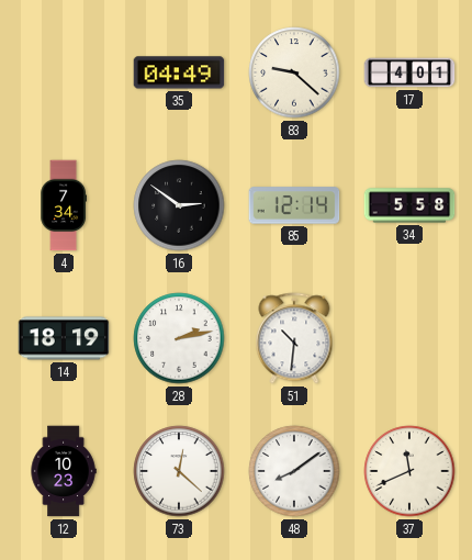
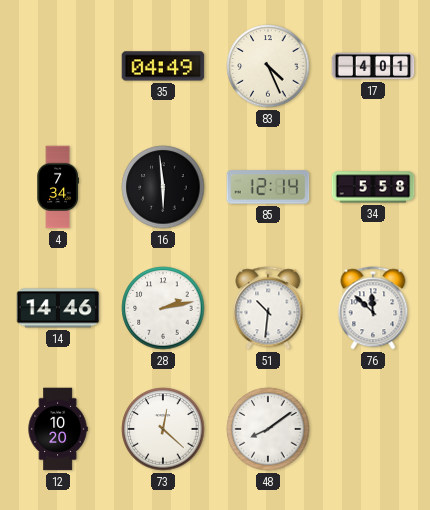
83: 9:22 -> 4:26 (268, 66)
16: 2:51 -> 5:59 (163, 187)
14: 18:19 -> 14:46 (58, 308)
76: none -> 11:52 (373, 308)
12: 10:23 -> 10:20 (58, 429)
37: 11:41 -> none (409, 471)
